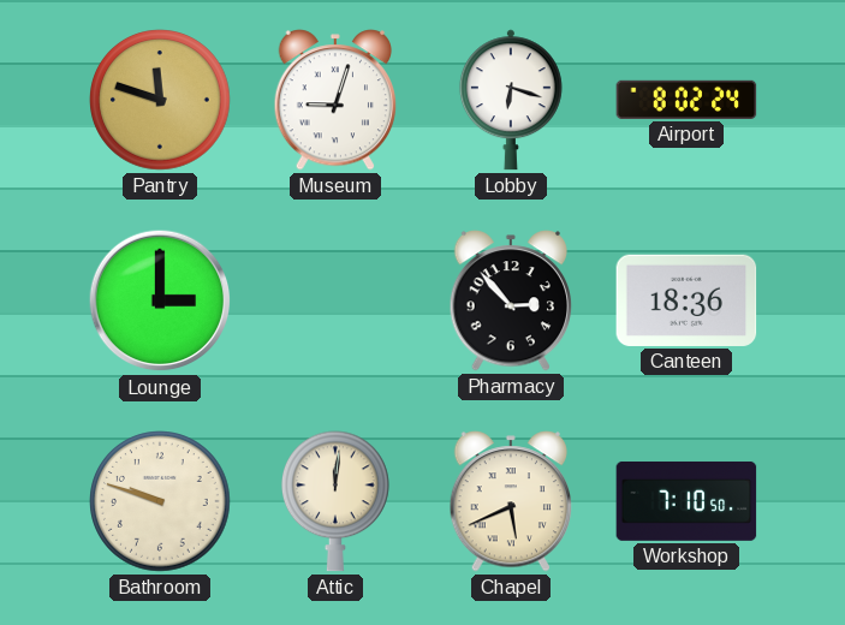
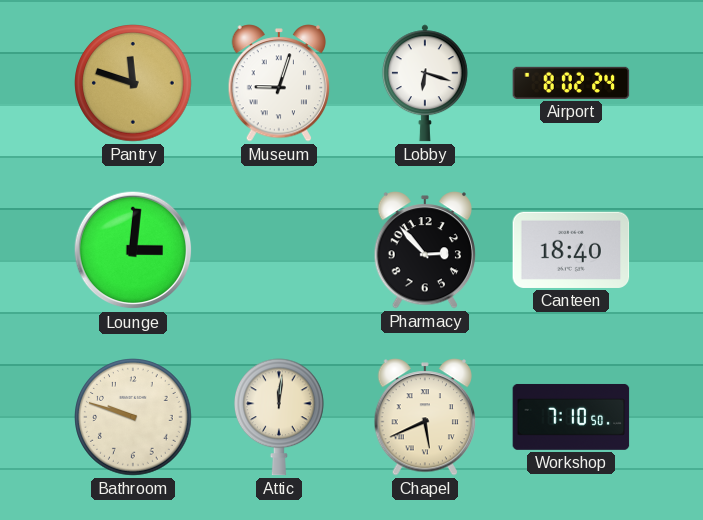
Lounge: 3:00 -> 3:01 (133, 250)
Canteen: 18:36 -> 18:40 (571, 250)
